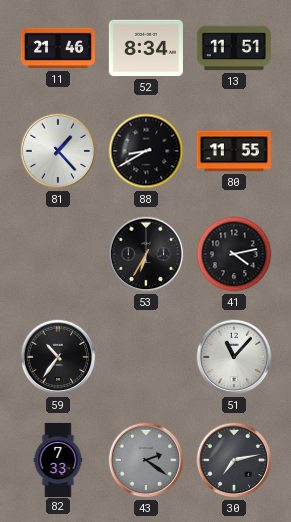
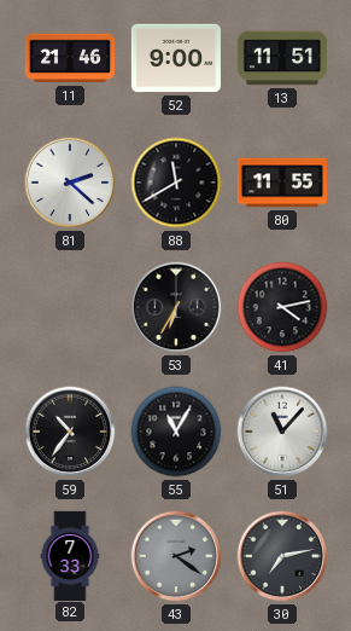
52: 8:34 -> 9:00 (176, 58)
81: 1:23 -> 2:22 (70, 183)
88: 8:40 -> 11:40 (176, 183)
55: none -> 11:05 (176, 432)
